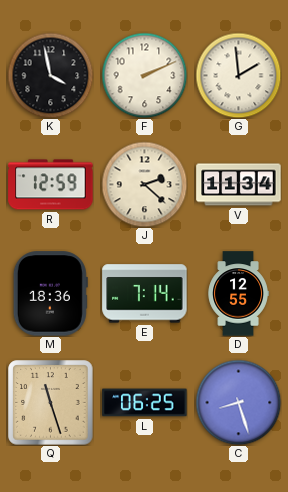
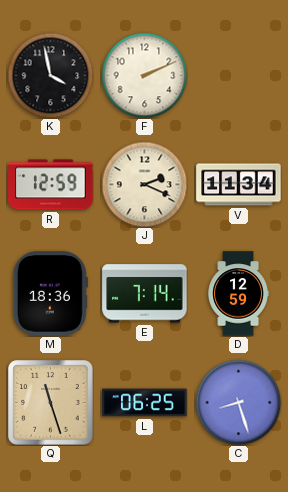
G: 1:59 -> none (238, 75)
J: 2:22 -> 2:19 (144, 184)
D: 12:55 -> 12:59 (238, 294)
